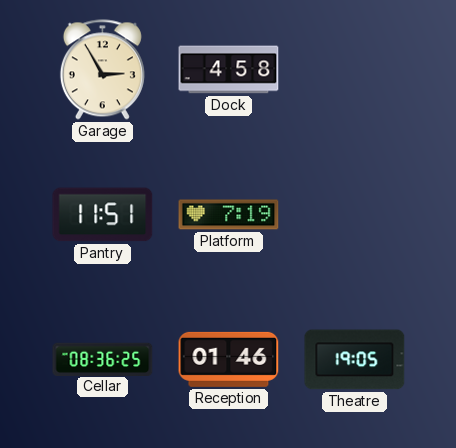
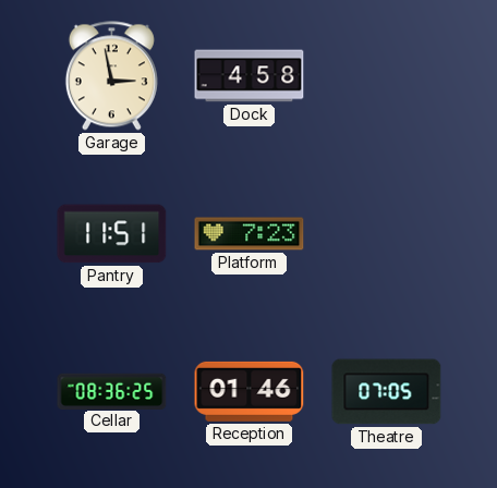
Garage: 2:55 -> 2:58 (111, 76)
Platform: 7:19 -> 7:23 (250, 234)
Theatre: 19:05 -> 07:05 (387, 392)
